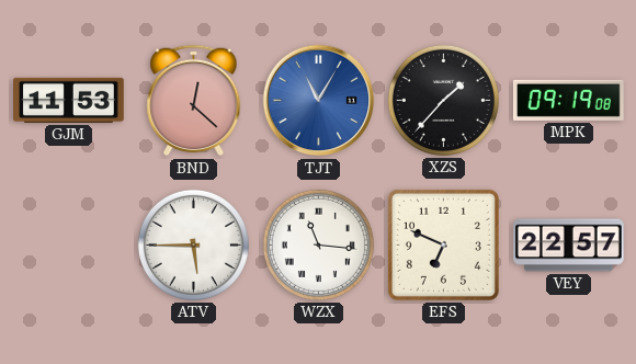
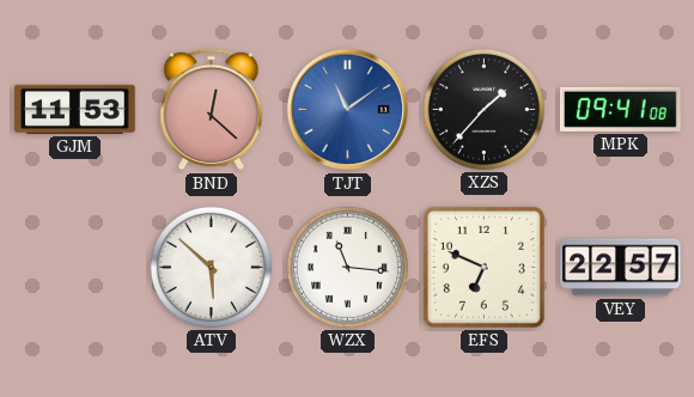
TJT: 11:05 -> 11:09 (348, 110)
MPK: 09:19 -> 09:41 (621, 109)
ATV: 5:45 -> 5:52 (211, 267)
